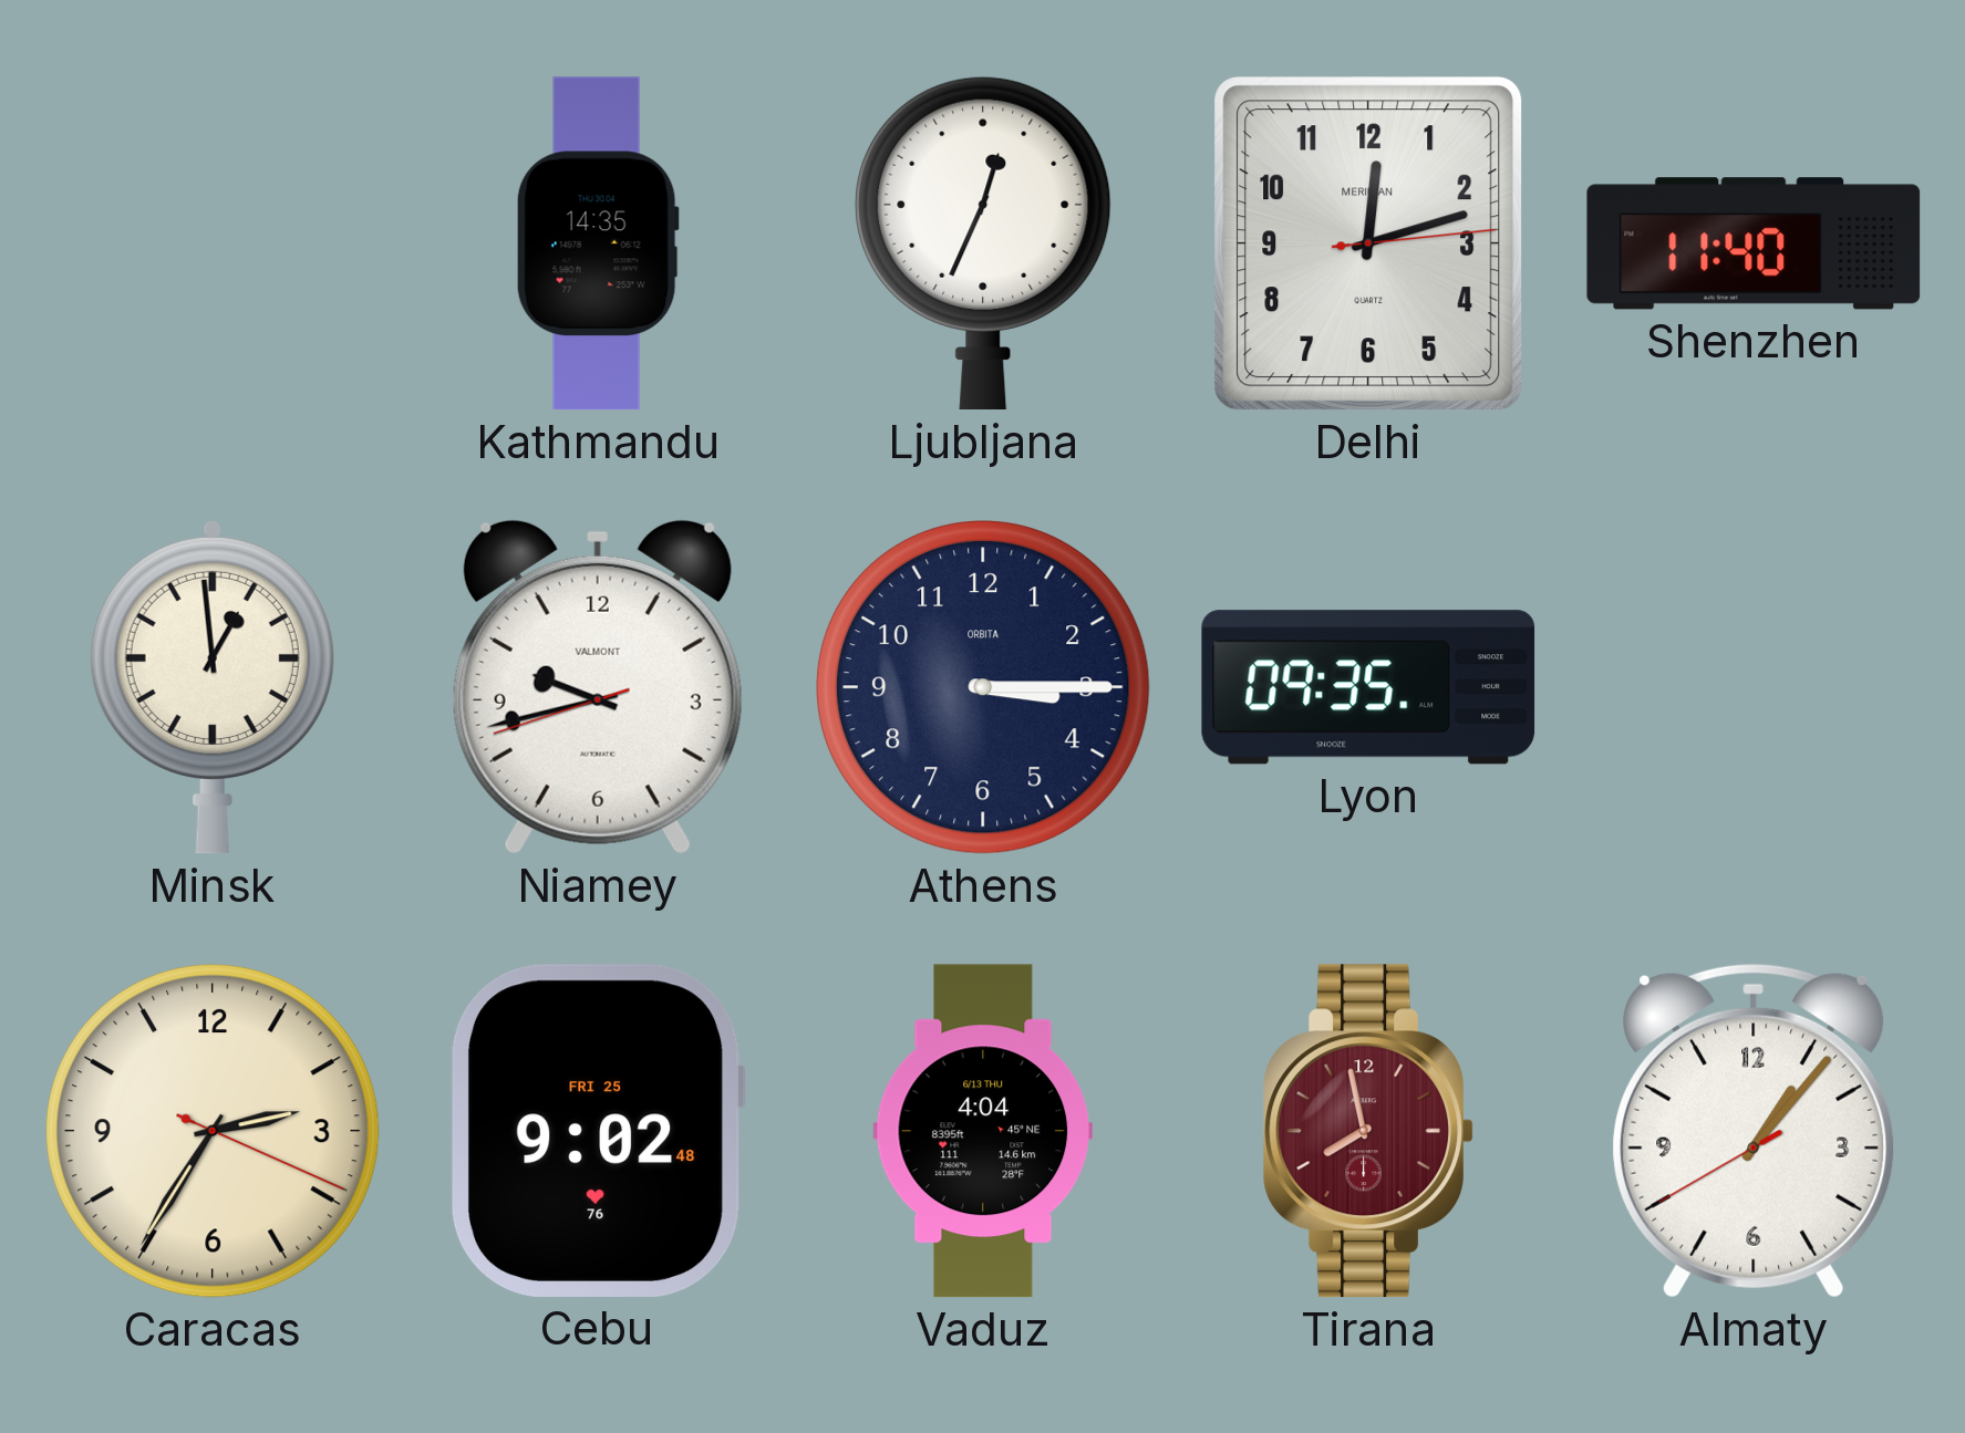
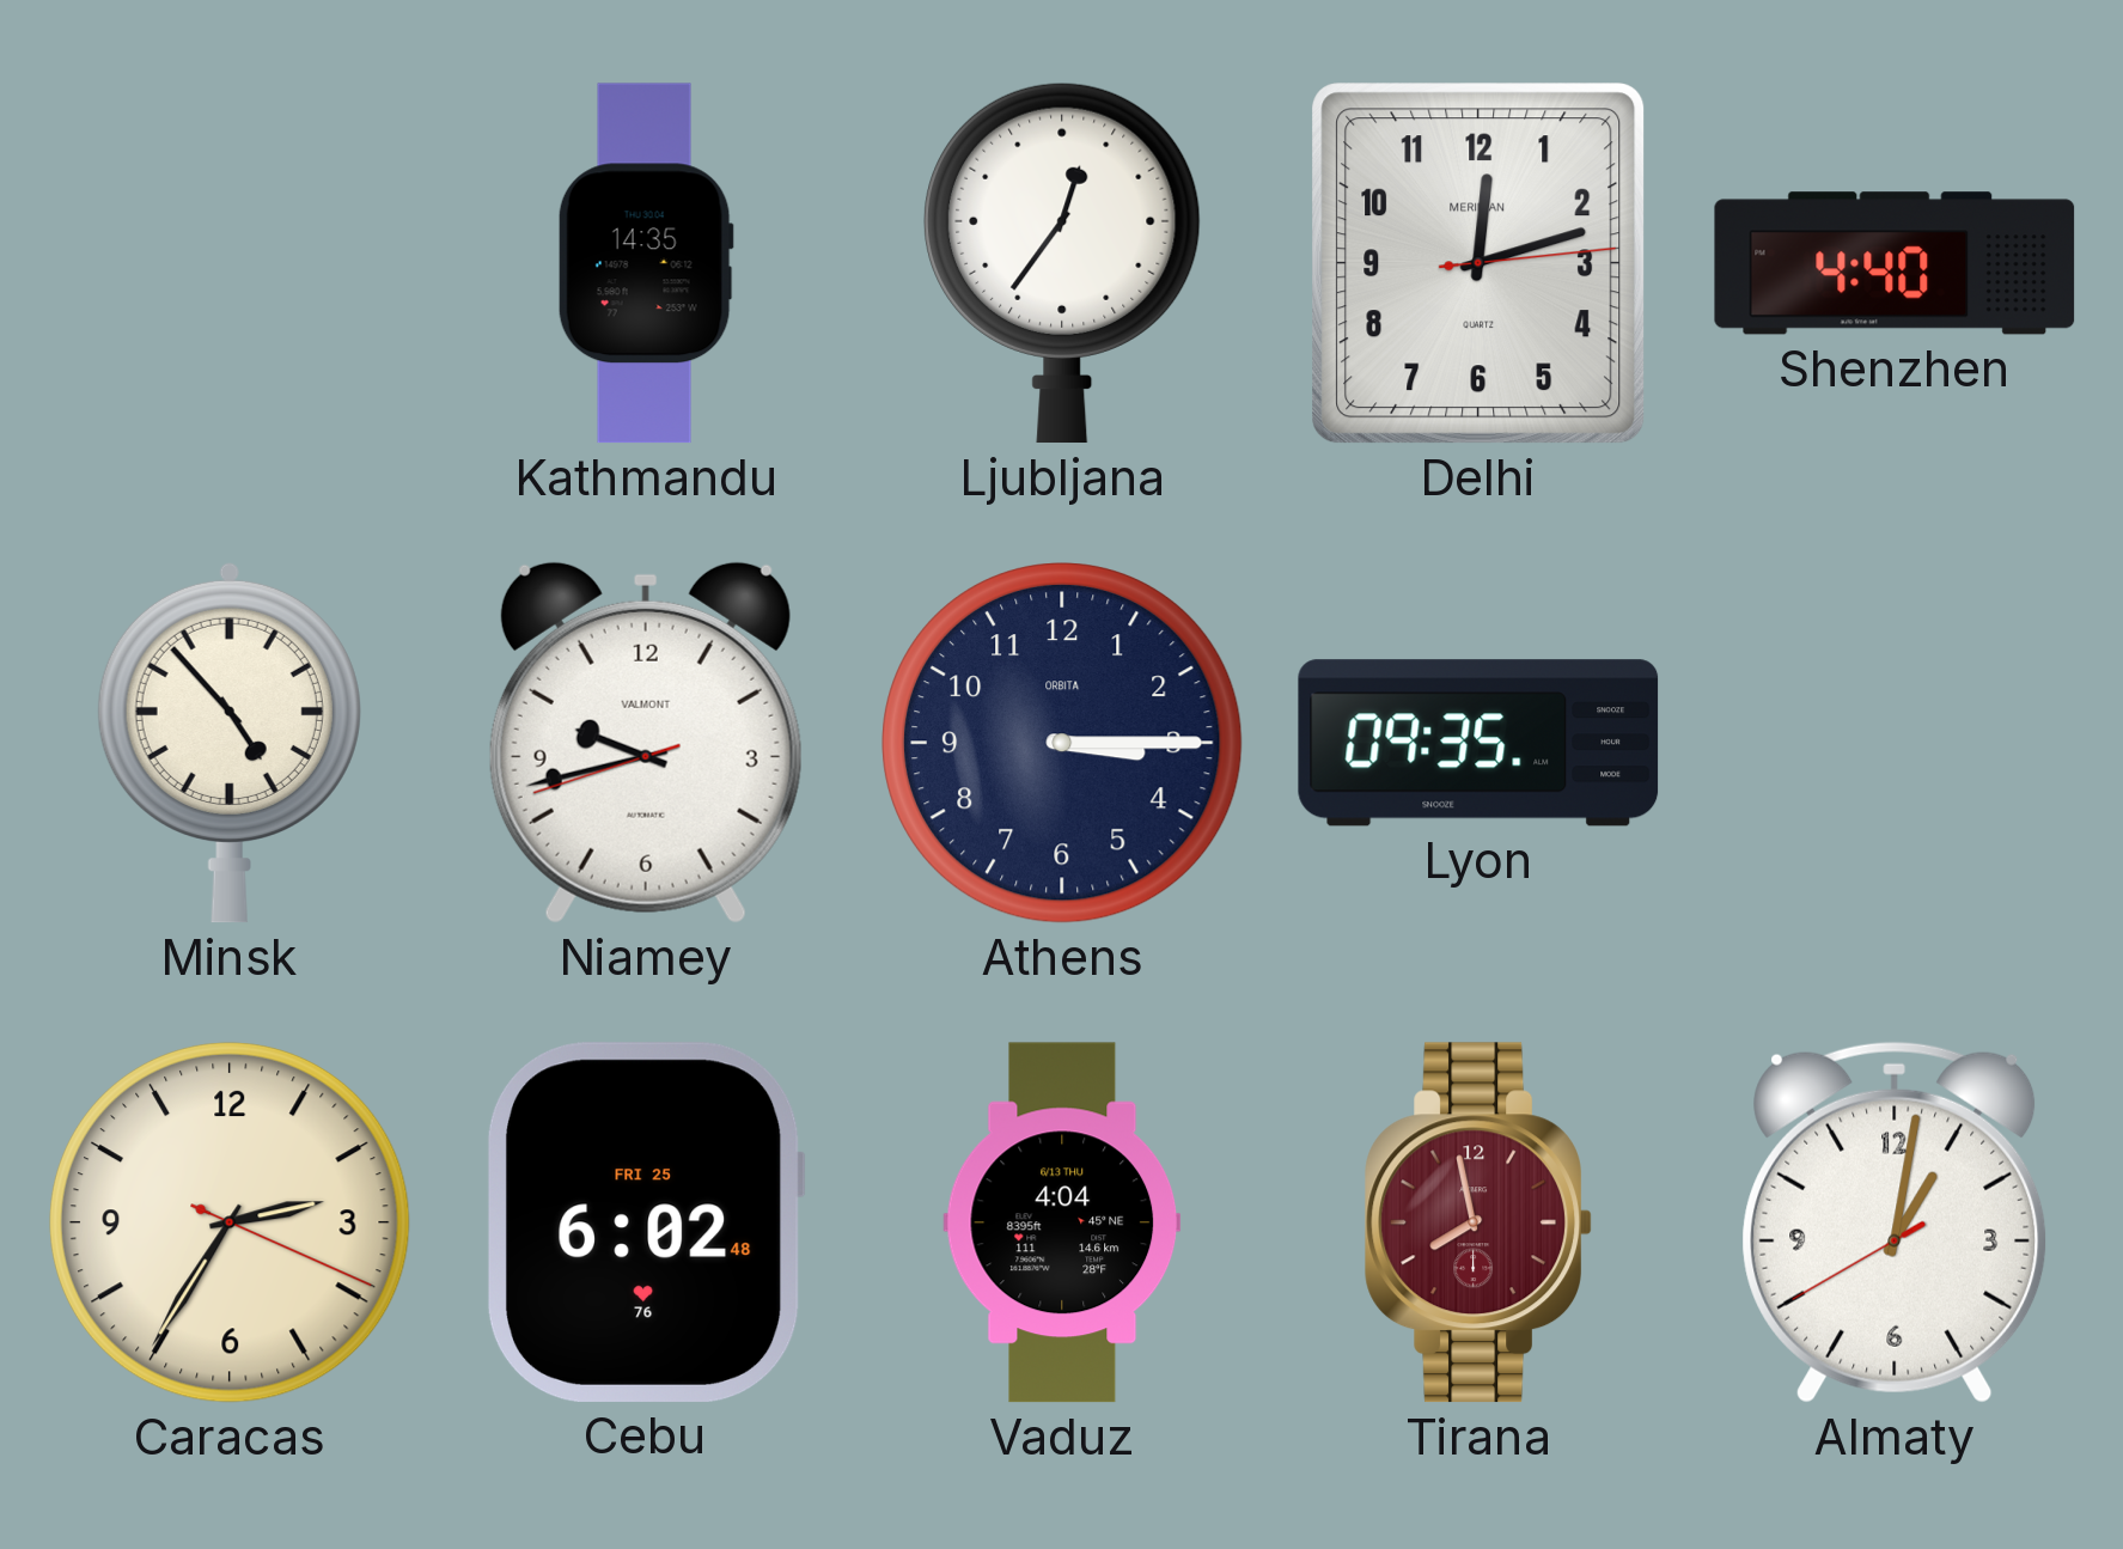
Ljubljana: 12:34 -> 12:36 (1062, 263)
Shenzhen: 11:40 -> 4:40 (1895, 263)
Minsk: 12:59 -> 4:53 (230, 743)
Cebu: 9:02 -> 6:02 (646, 1222)
Almaty: 1:06 -> 1:01 (1895, 1222)
